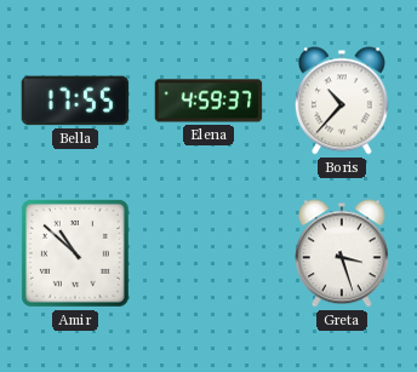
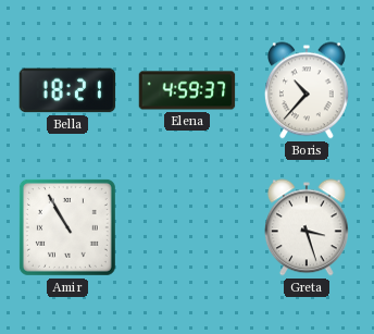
Bella: 17:55 -> 18:21 (67, 90)
Amir: 10:52 -> 10:55 (67, 227)
